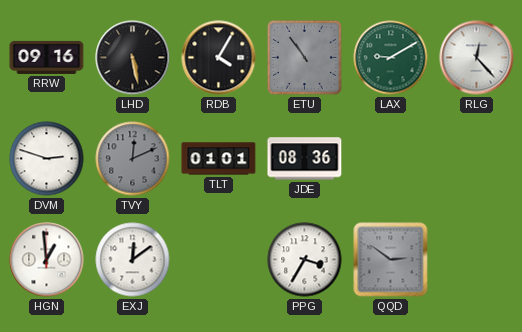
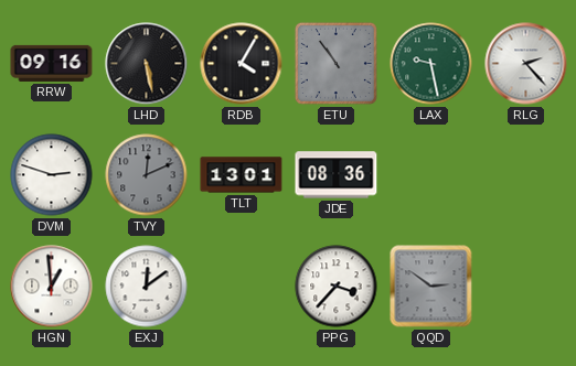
LAX: 9:10 -> 9:28 (431, 64)
RLG: 12:23 -> 2:23 (526, 64)
TLT: 01:01 -> 13:01 (242, 175)
PPG: 3:35 -> 3:37 (337, 287)
